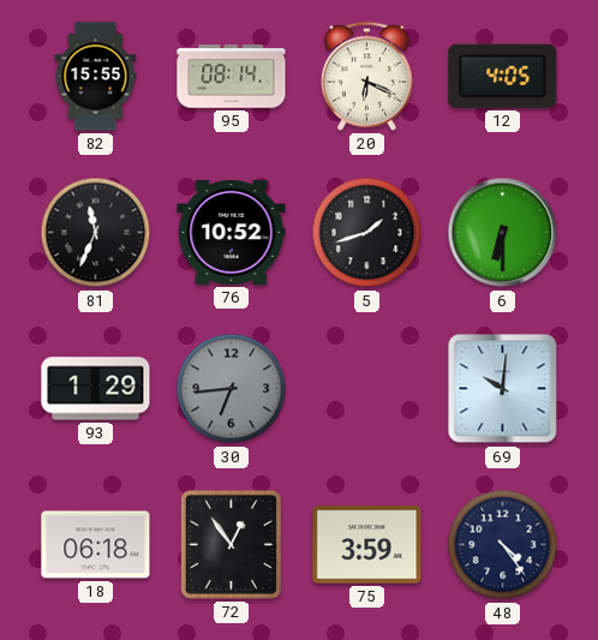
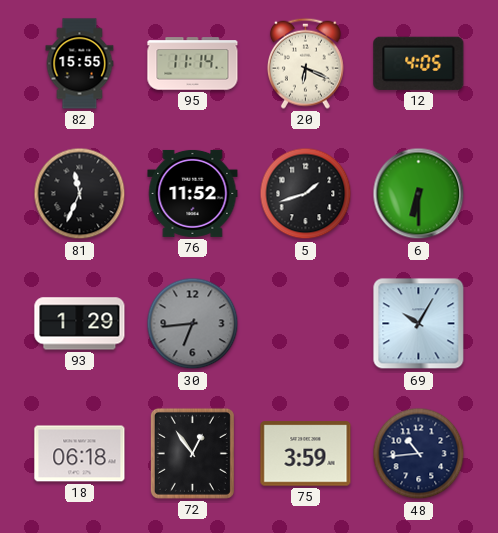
95: 08:14 -> 11:14 (193, 64)
76: 10:52 -> 11:52 (193, 193)
69: 10:01 -> 10:05 (419, 324)
48: 4:24 -> 10:44 (419, 454)
